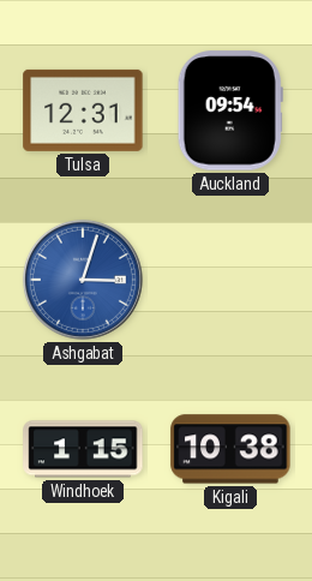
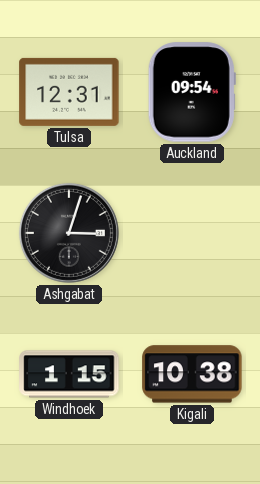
Ashgabat dial: blue -> black (69, 233)
